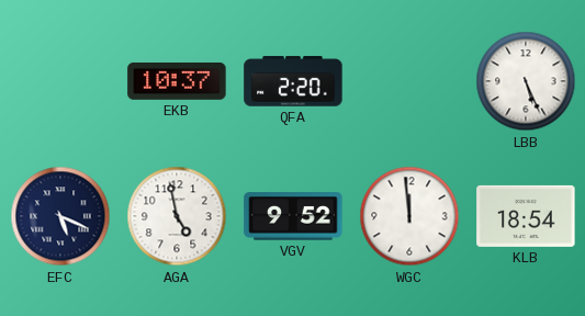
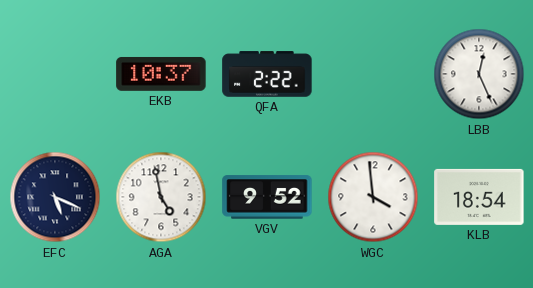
QFA: 2:20 -> 2:22 (267, 74)
LBB: 5:26 -> 12:26 (479, 74)
WGC: 11:59 -> 3:59 (373, 197)
